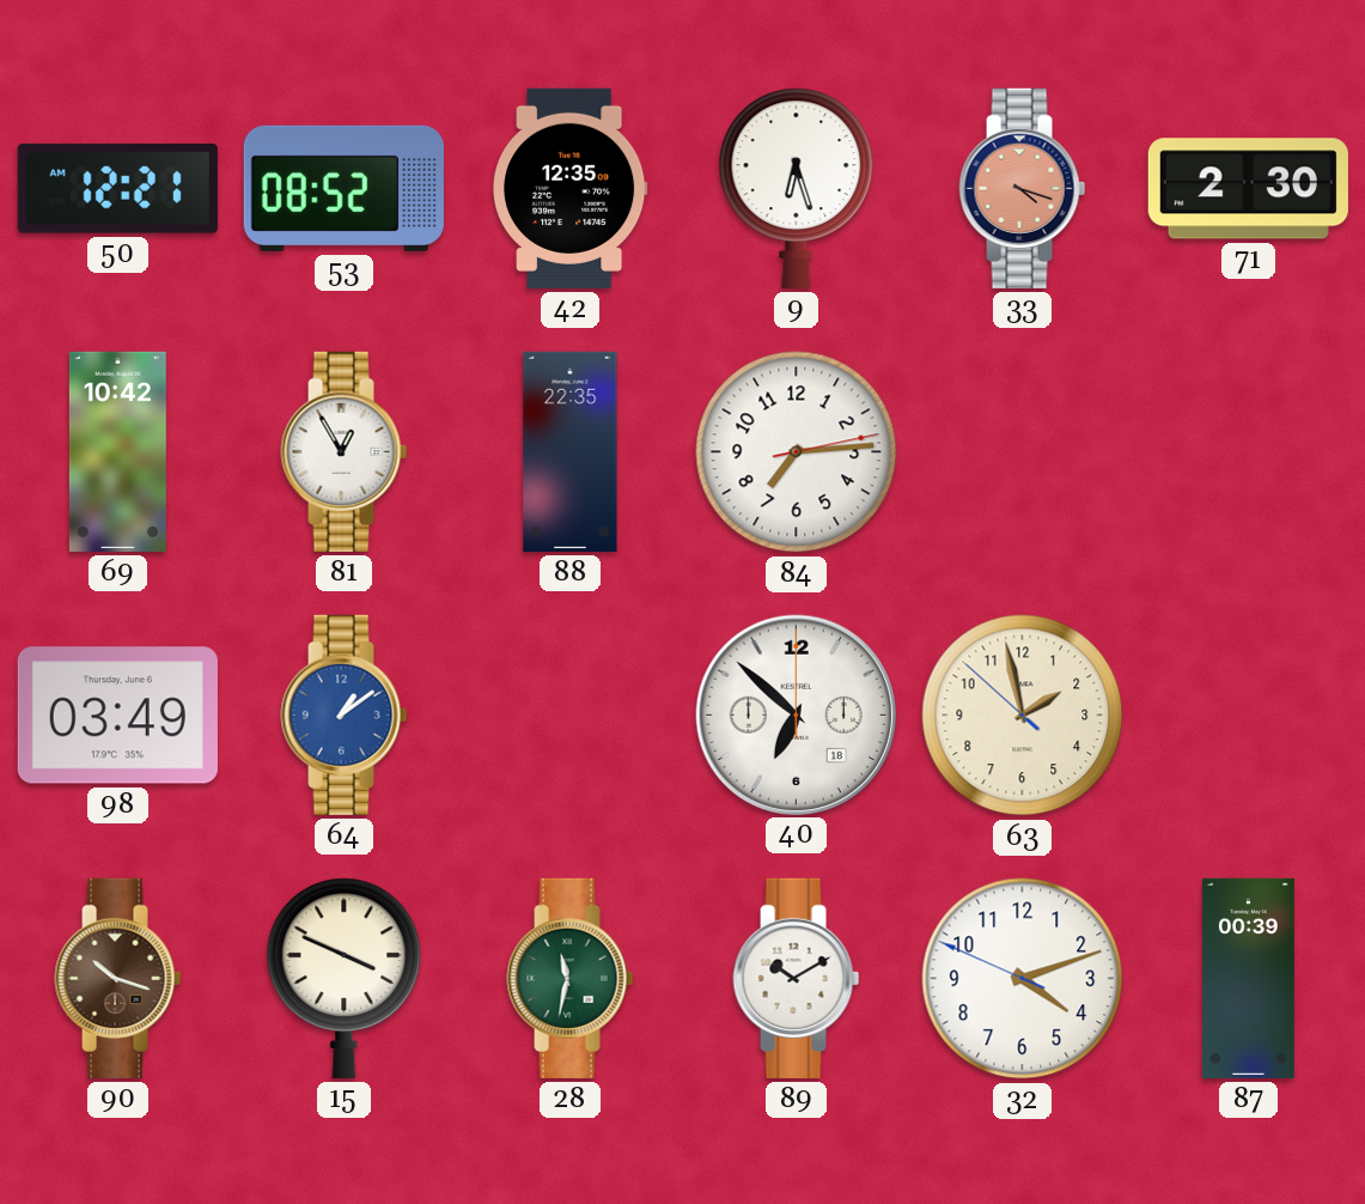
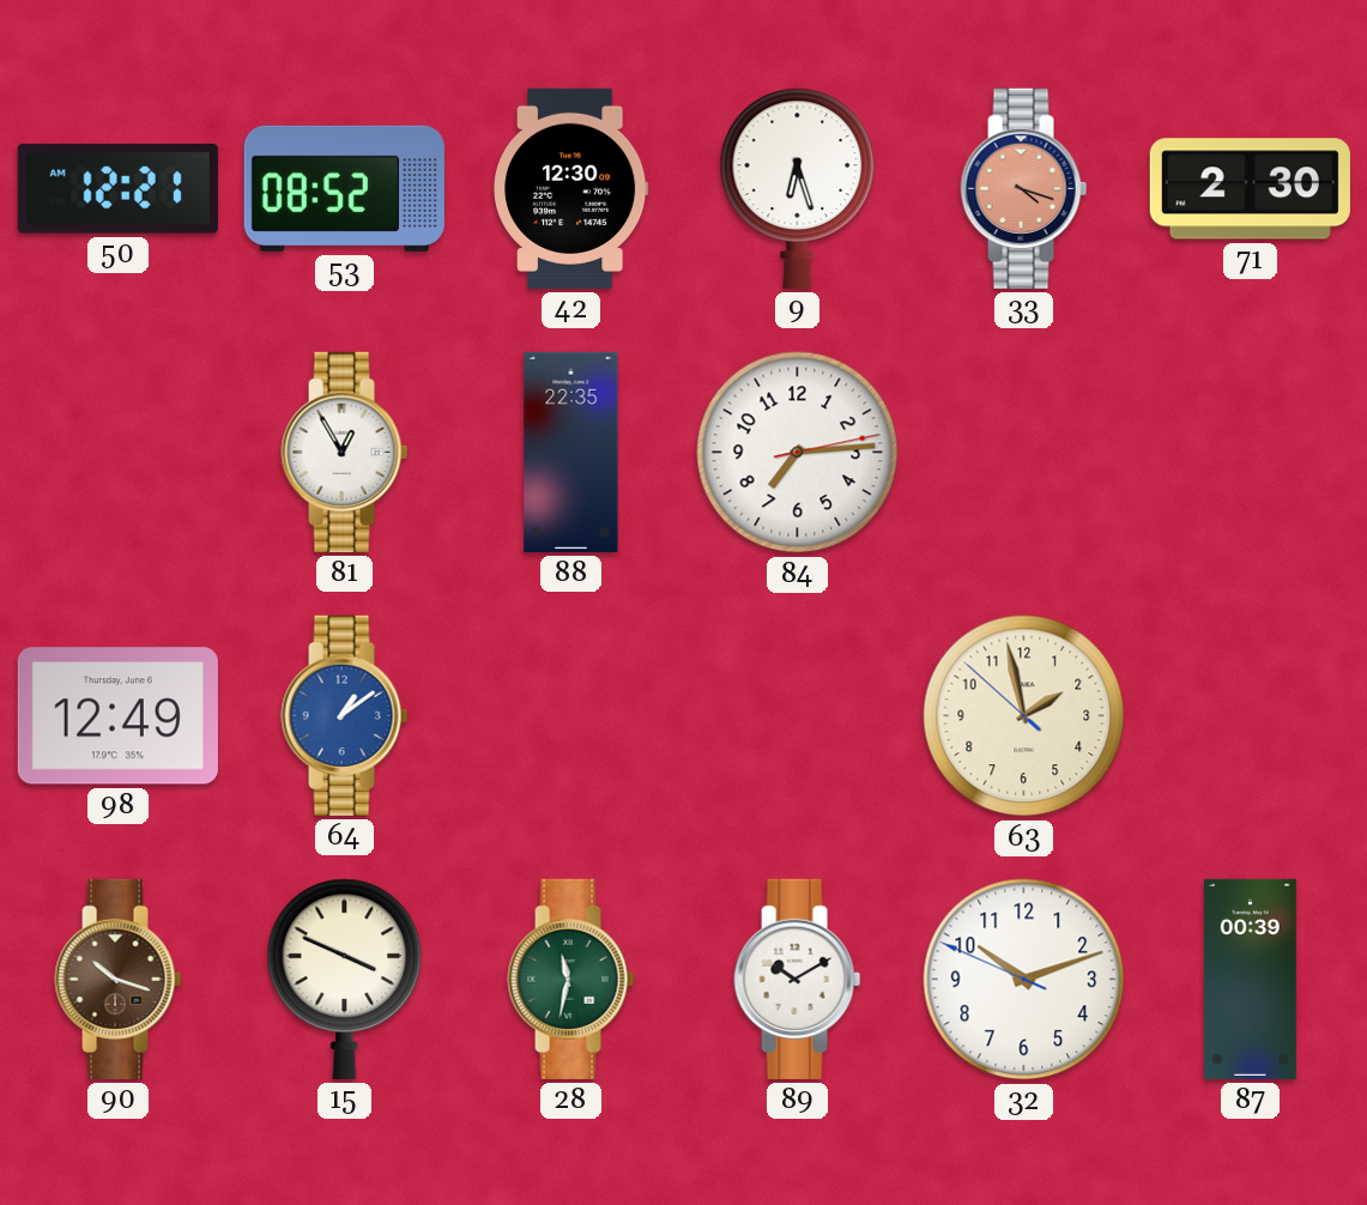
42: 12:35 -> 12:30 (571, 188)
69: 10:42 -> none (117, 451)
98: 03:49 -> 12:49 (117, 716)
40: 6:52 -> none (796, 715)
32: 4:11 -> 10:11 (1024, 980)
